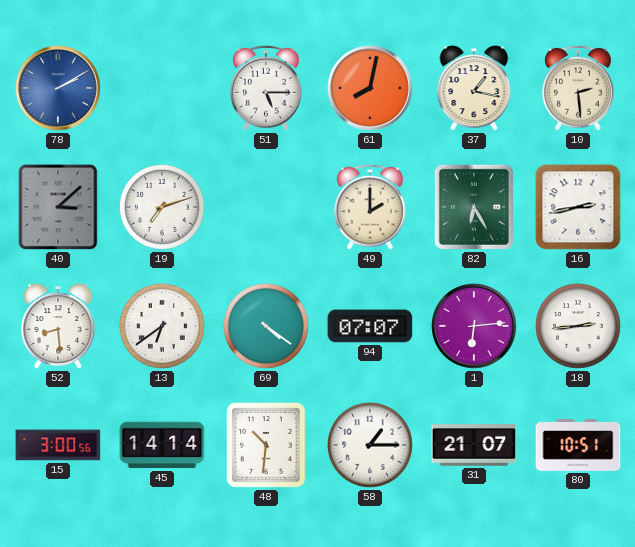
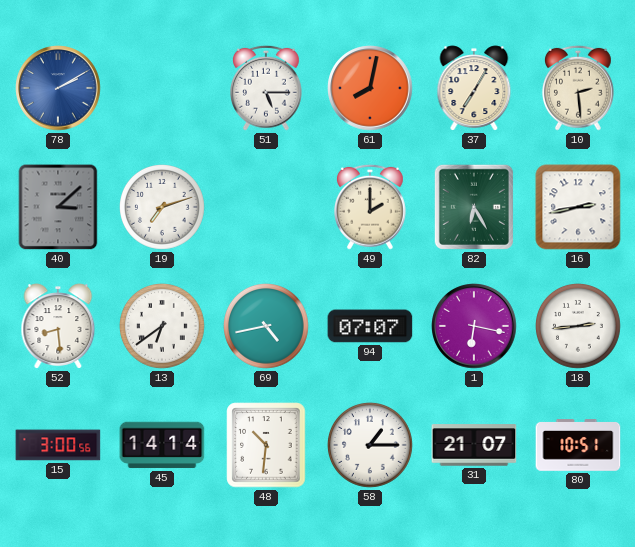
37: 1:17 -> 7:05 (474, 88)
69: 4:21 -> 4:43 (267, 327)
1: 6:14 -> 6:17 (474, 326)
